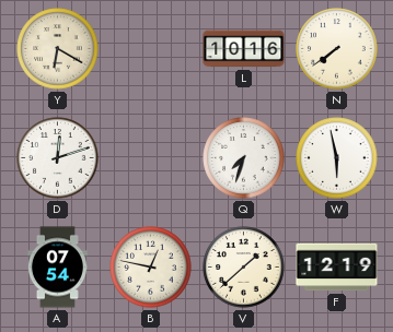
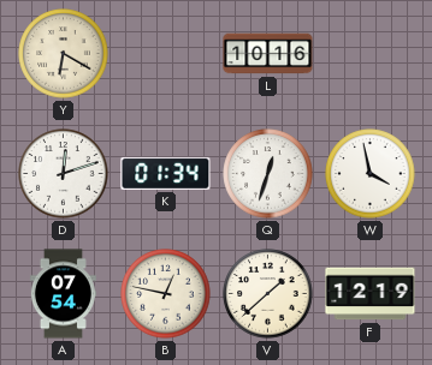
N: 7:39 -> none (337, 49)
K: none -> 01:34 (166, 173)
Q: 7:33 -> 12:33 (268, 174)
W: 5:58 -> 3:58 (371, 174)
